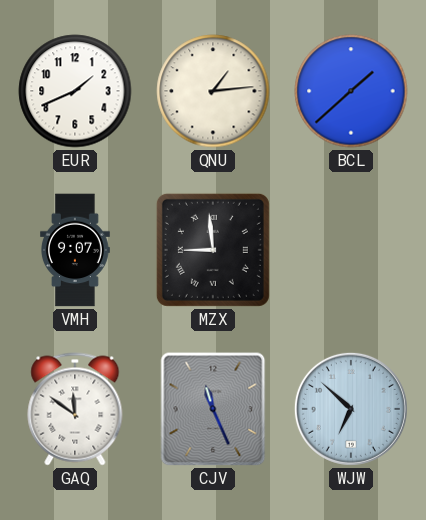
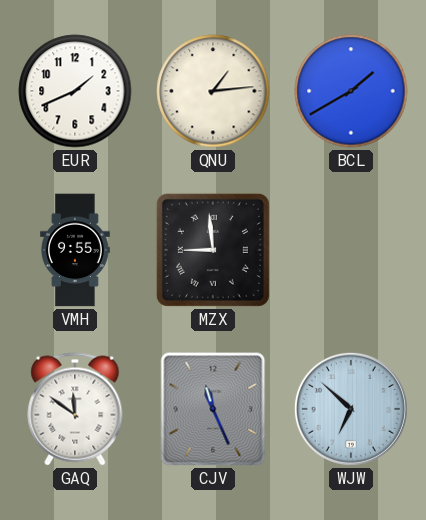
BCL: 1:38 -> 1:40 (351, 91)
VMH: 9:07 -> 9:55 (76, 250)
